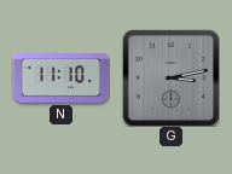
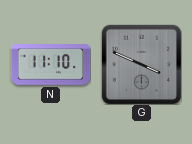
G: 3:13 -> 3:49 (141, 64)
